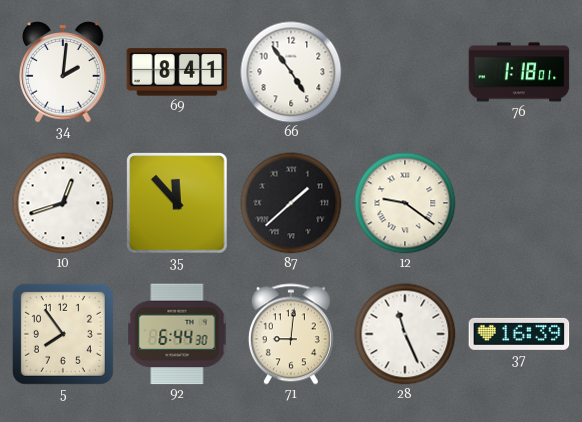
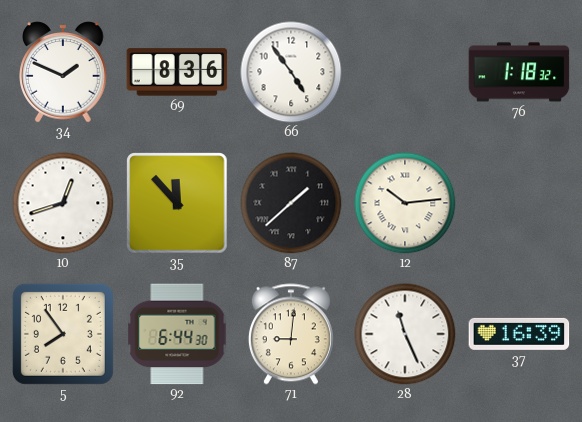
34: 2:01 -> 1:49 (63, 72)
69: 8:41 -> 8:36 (177, 72)
76: 1:18:01 -> 1:18:32 (519, 72)
12: 9:21 -> 10:14 (405, 203)
